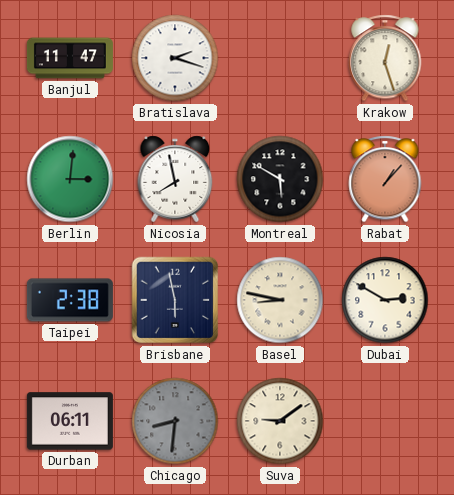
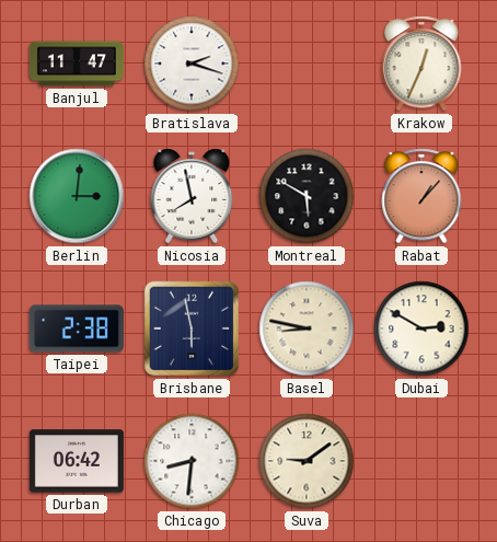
Krakow: 12:27 -> 12:34 (421, 64)
Durban: 06:11 -> 06:42 (77, 461)
Chicago dial: grey -> white (192, 461)
